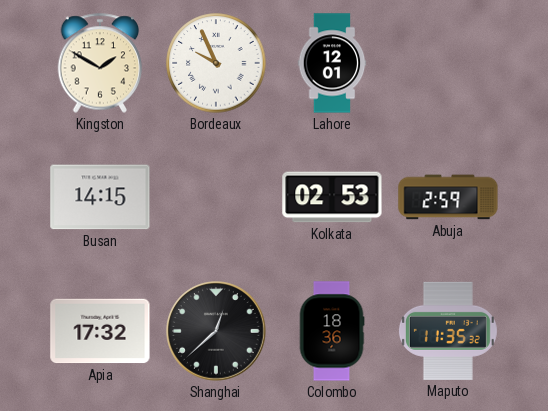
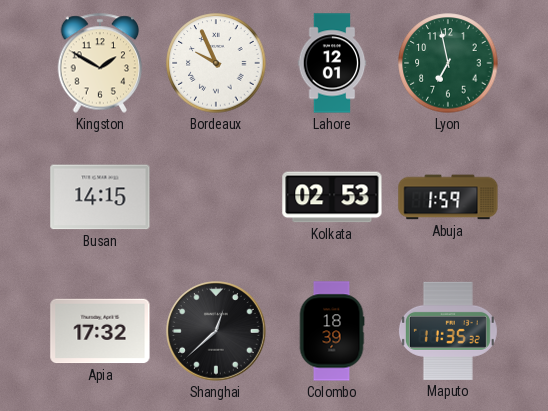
Lyon: none -> 6:58 (448, 63)
Abuja: 2:59 -> 1:59 (448, 197)
Colombo: 18:36 -> 18:39 (332, 331)
